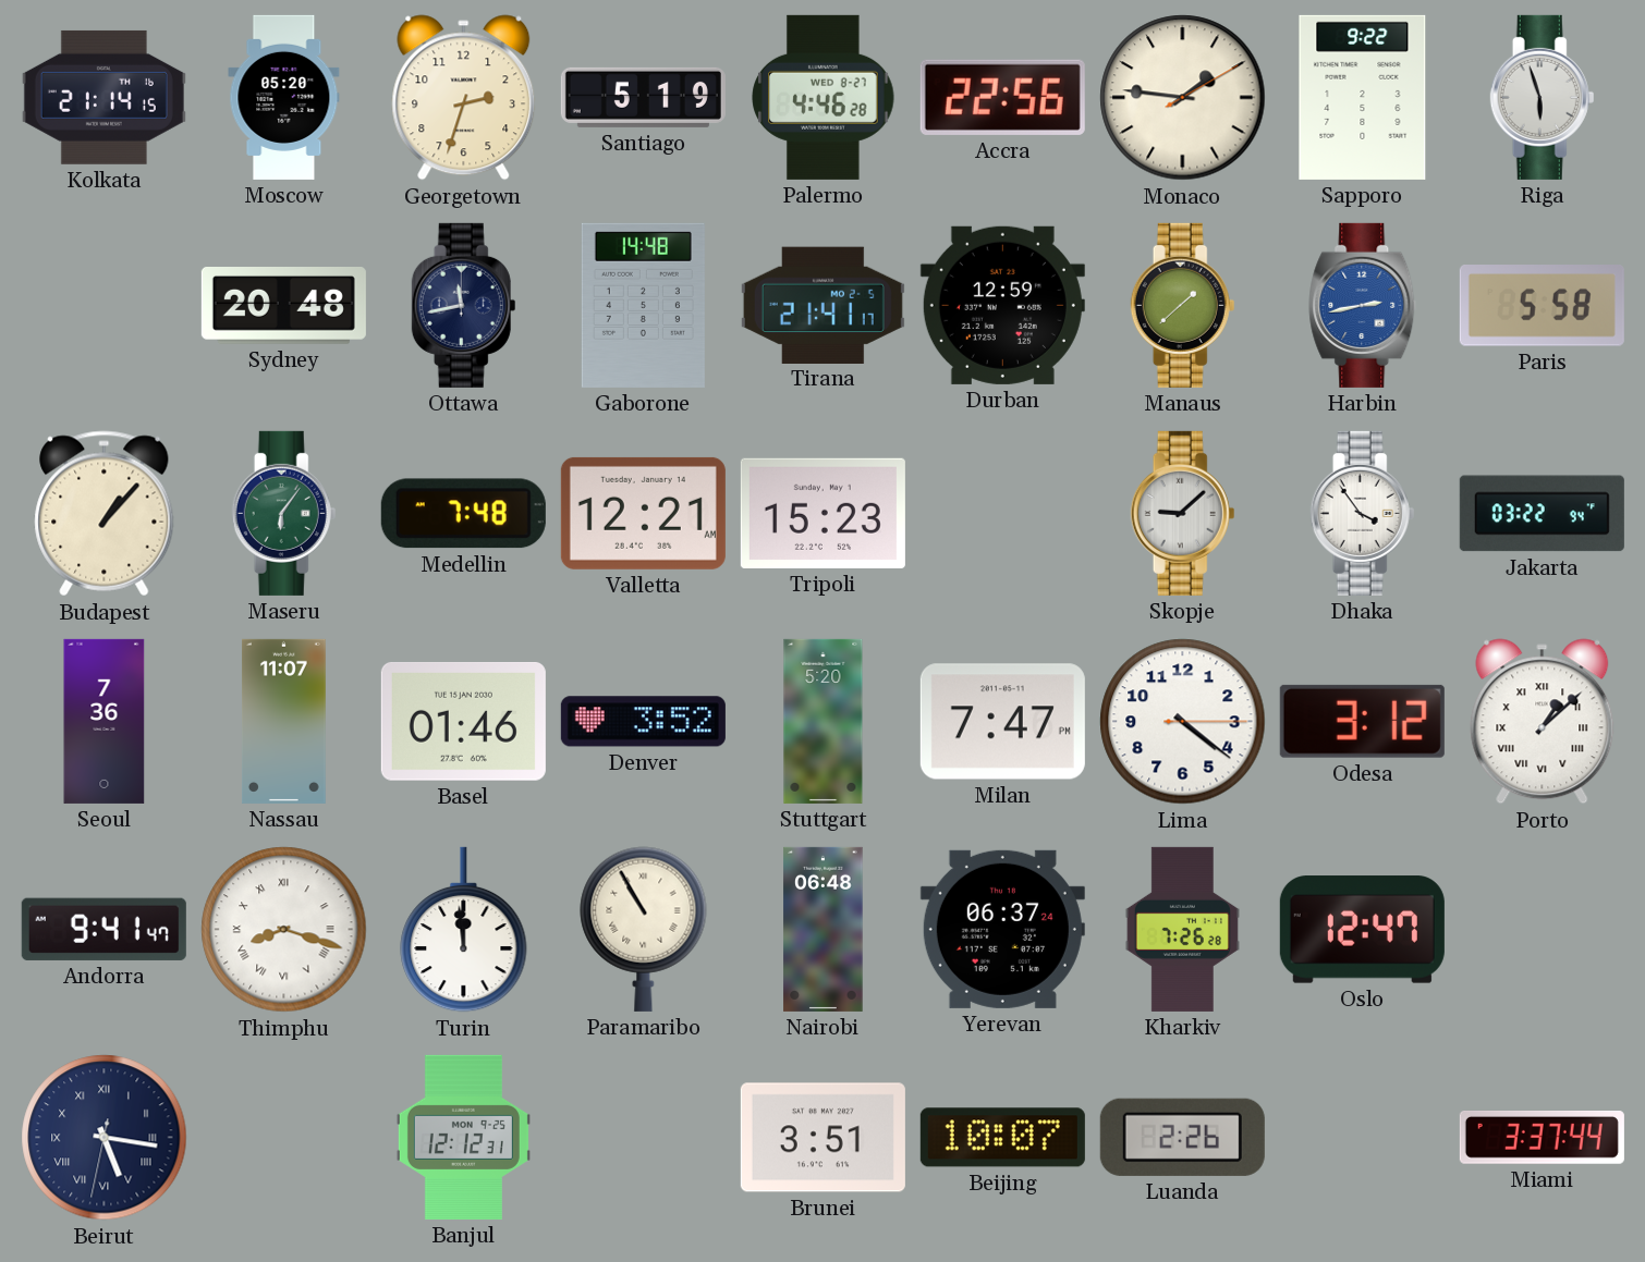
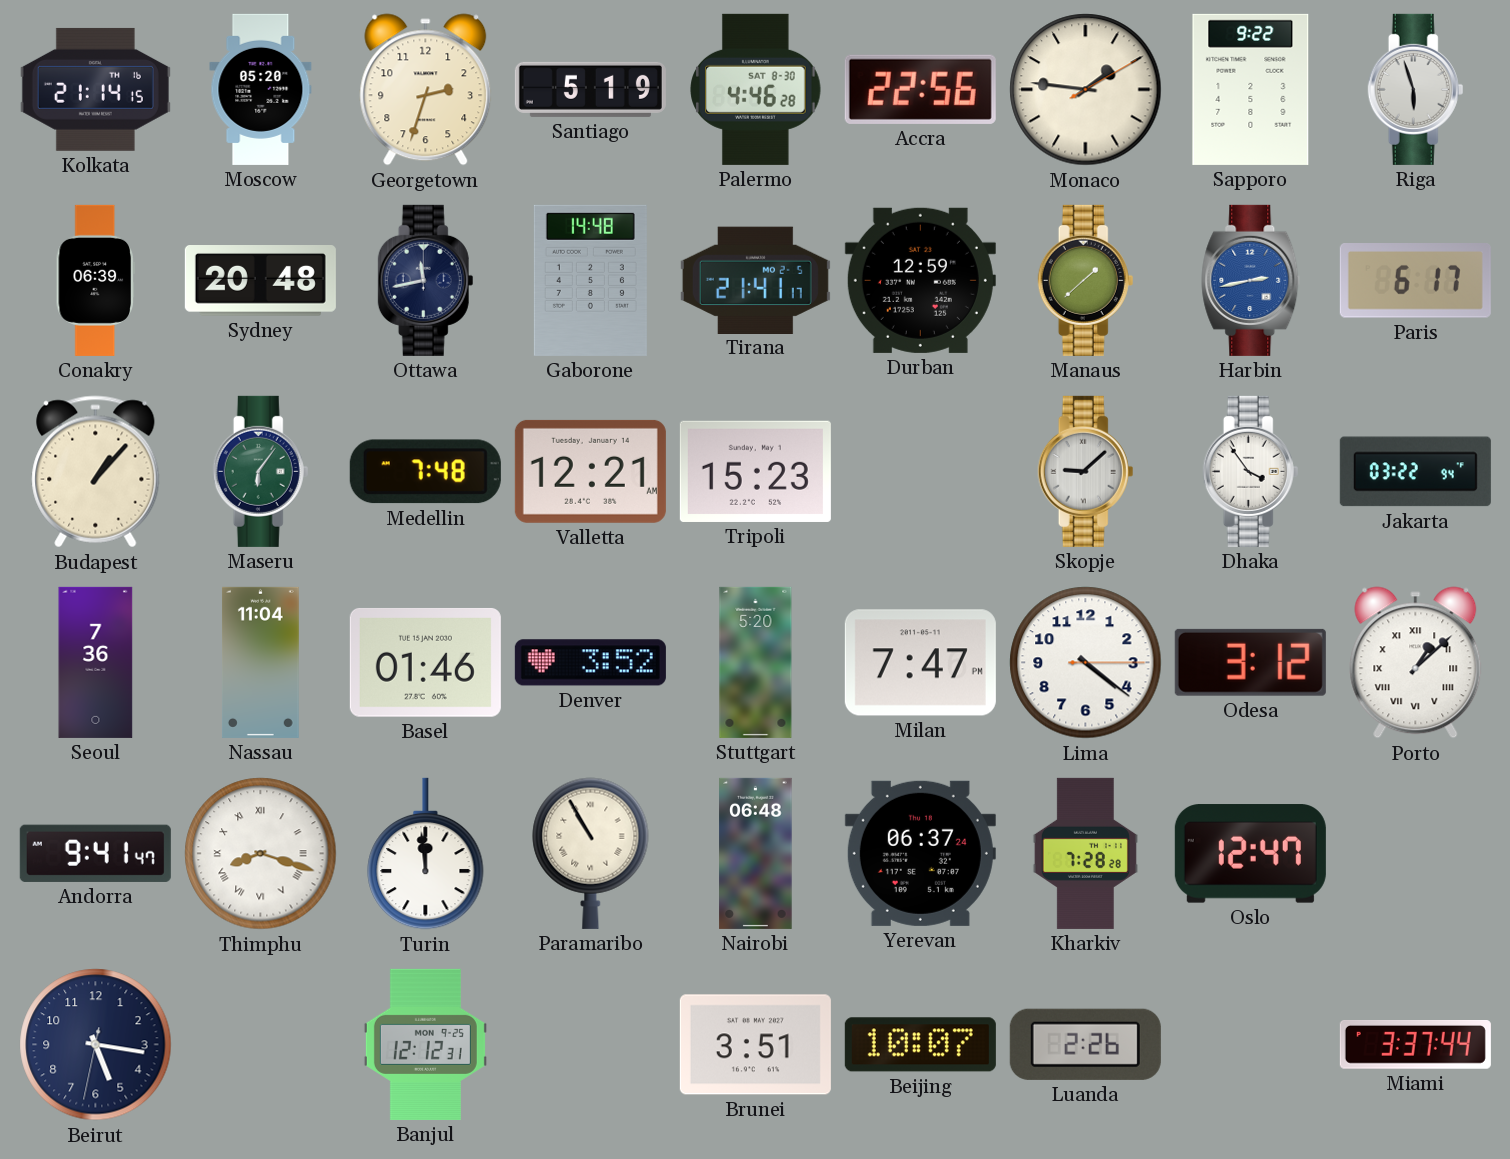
Palermo date: WED 8-27 -> SAT 8-30 (756, 89)
Conakry: none -> 06:39 (95, 280)
Paris: 5:58 -> 6:17 (1415, 281)
Nassau: 11:07 -> 11:04 (260, 662)
Kharkiv: 7:26 -> 7:28 (1085, 853)
Beirut numerals: Roman -> Arabic (96, 1045)
